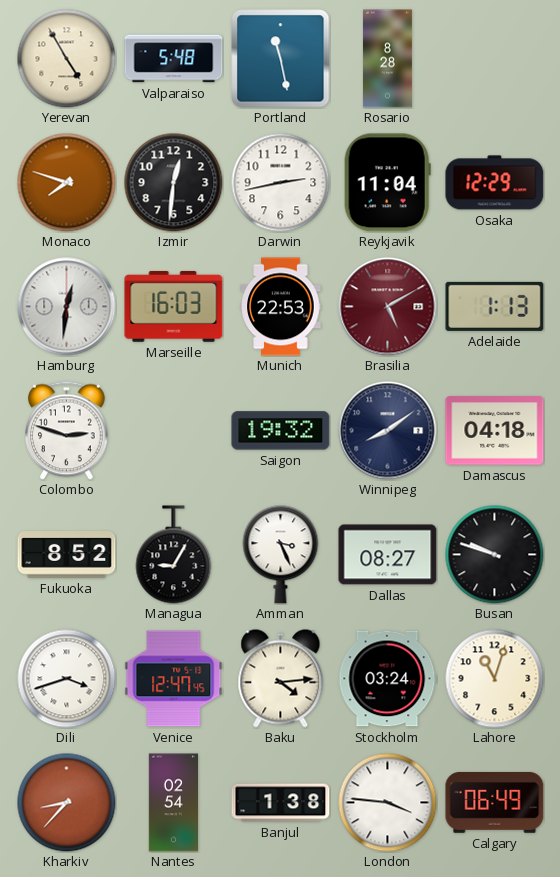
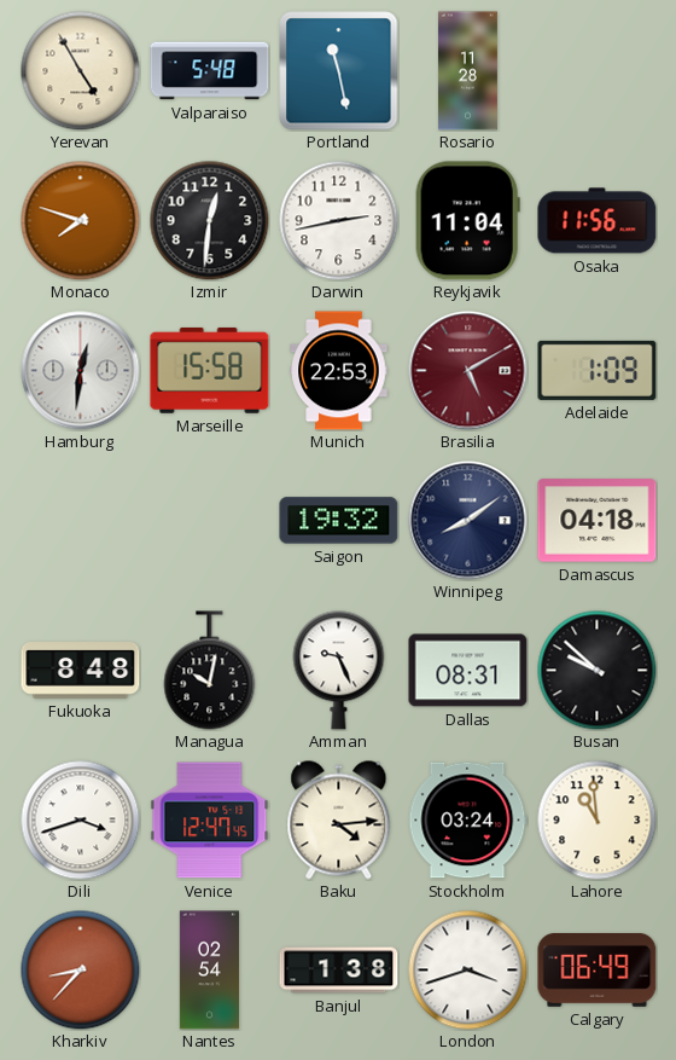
Rosario: 8:28 -> 11:28 (467, 71)
Osaka: 12:29 -> 11:56 (598, 221)
Marseille: 16:03 -> 15:58 (210, 370)
Adelaide: 1:13 -> 1:09 (598, 370)
Colombo: 2:48 -> none (67, 430)
Fukuoka: 8:52 -> 8:48 (81, 671)
Managua: 9:05 -> 10:02 (210, 671)
Amman: 3:26 -> 9:26 (339, 671)
Dallas: 08:27 -> 08:31 (468, 671)
Busan: 9:48 -> 9:52 (598, 671)
Lahore: 11:03 -> 10:59 (598, 821)
London: 3:46 -> 3:42 (468, 971)
